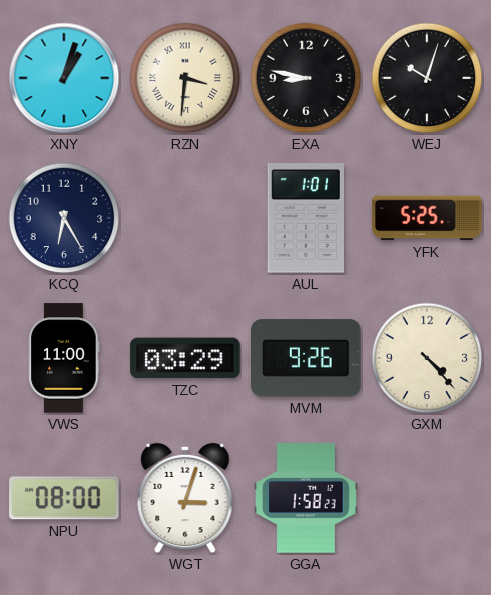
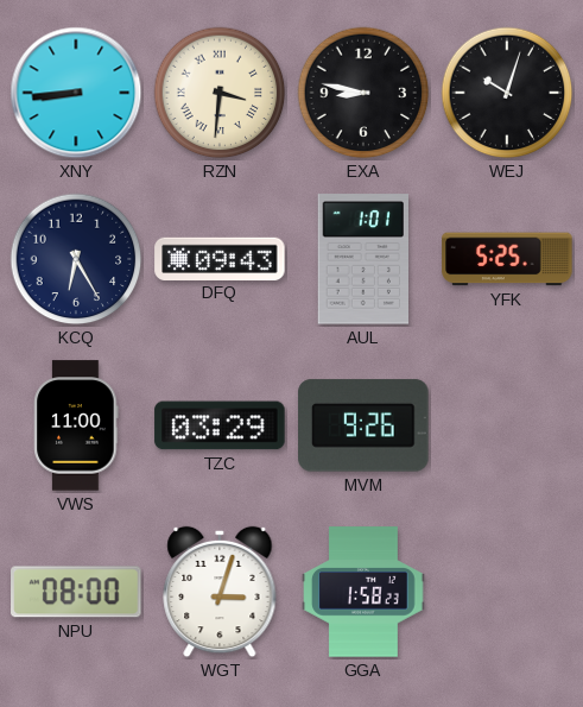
XNY: 1:03 -> 8:44 (76, 93)
DFQ: none -> 09:43 (220, 258)
GXM: 4:23 -> none (427, 358)
